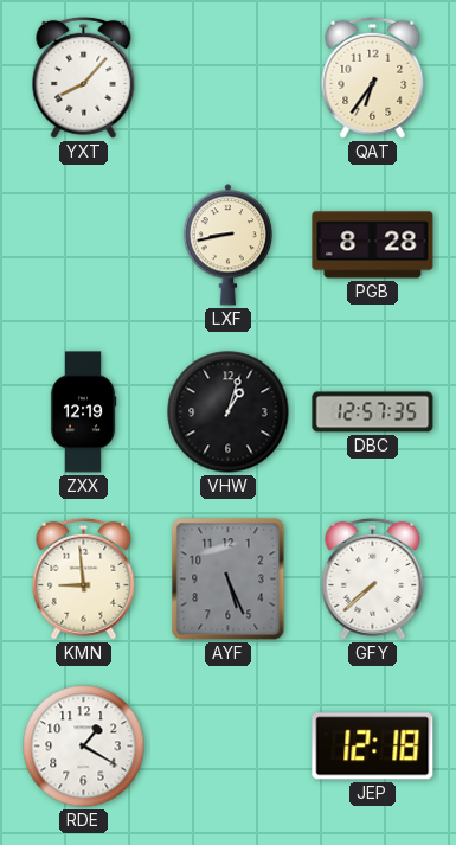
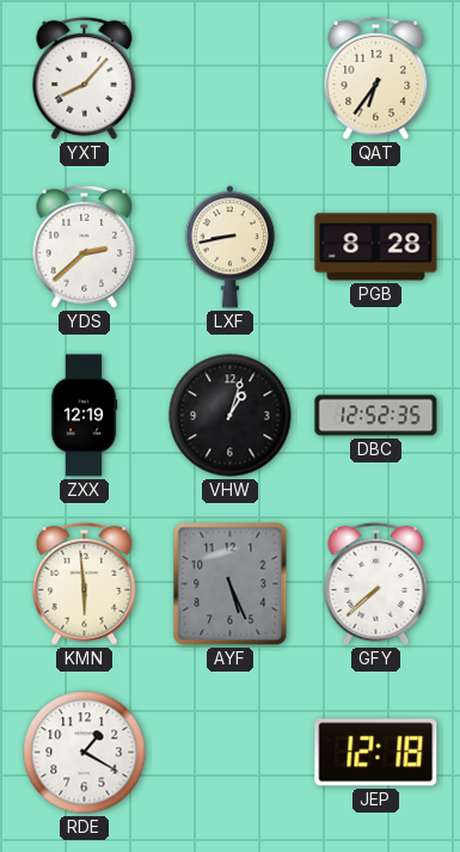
YDS: none -> 2:38 (85, 246)
DBC: 12:57 -> 12:52 (376, 416)
KMN: 8:59 -> 5:59 (85, 583)
